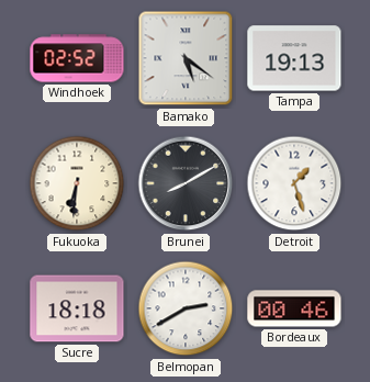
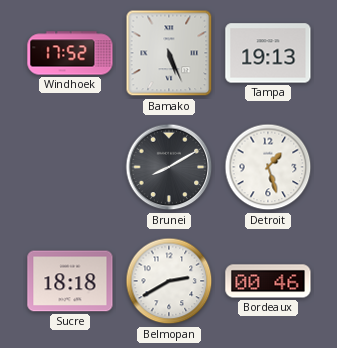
Windhoek: 02:52 -> 17:52 (70, 53)
Bamako: 5:21 -> 5:26 (169, 53)
Fukuoka: 6:31 -> none (77, 183)
